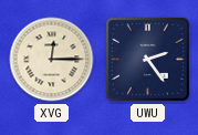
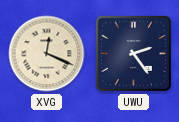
XVG: 12:15 -> 12:19 (47, 54)
